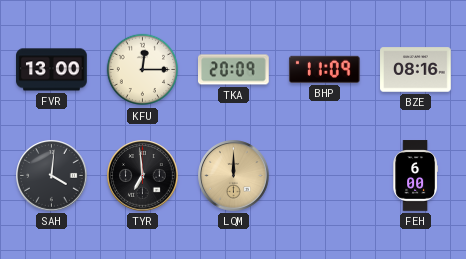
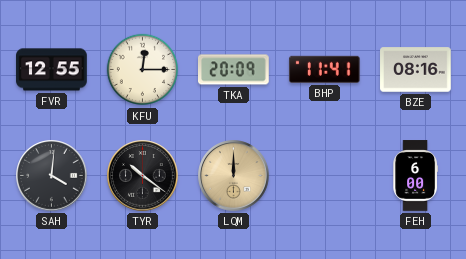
FVR: 13:00 -> 12:55 (52, 70)
BHP: 11:09 -> 11:41 (324, 69)
TYR: 6:59 -> 10:21 (143, 176)
